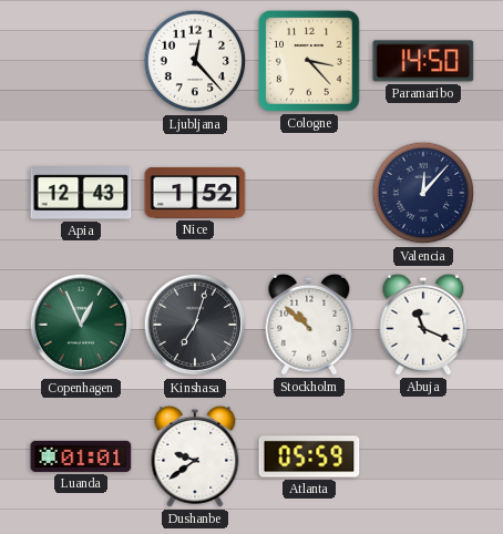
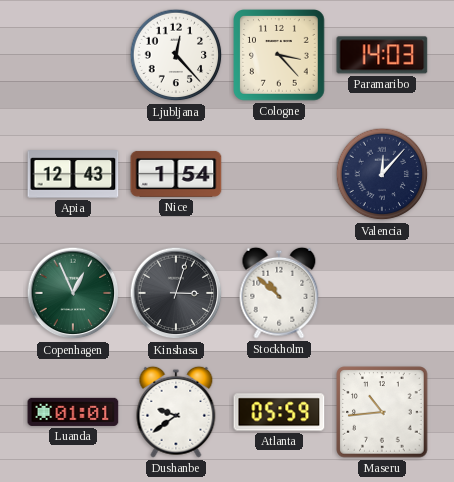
Paramaribo: 14:50 -> 14:03 (382, 55)
Nice: 1:52 -> 1:54 (176, 174)
Kinshasa: 7:03 -> 3:03 (176, 293)
Abuja: 11:19 -> none (423, 325)
Maseru: none -> 10:44 (382, 412)
